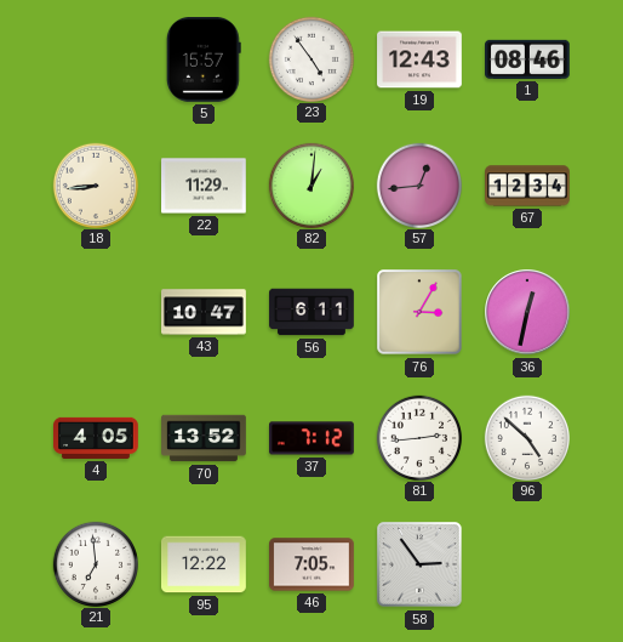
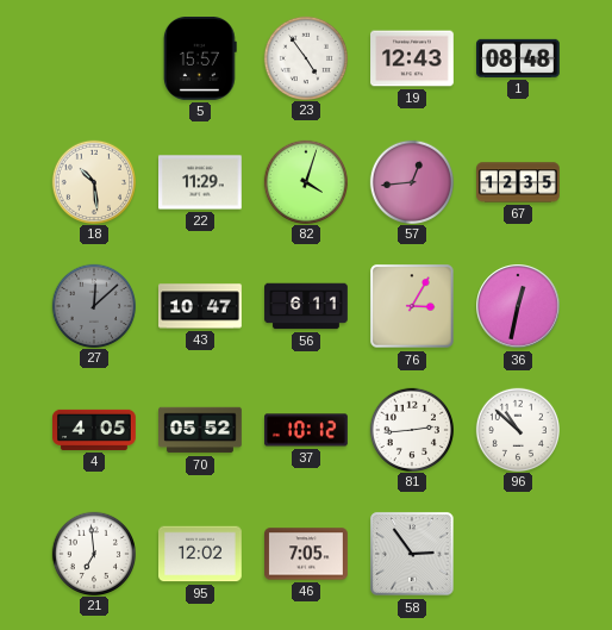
1: 08:46 -> 08:48 (519, 58)
18: 8:44 -> 10:29 (93, 181)
82: 1:01 -> 4:03 (305, 181)
67: 12:34 -> 12:35 (518, 182)
27: none -> 12:08 (93, 305)
70: 13:52 -> 05:52 (200, 430)
37: 7:12 -> 10:12 (307, 430)
96: 4:52 -> 10:52 (517, 429)
95: 12:22 -> 12:02 (201, 554)
